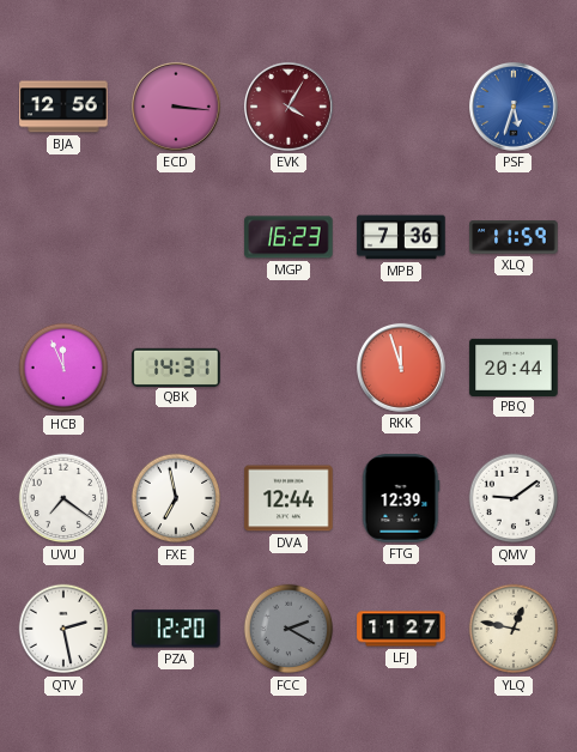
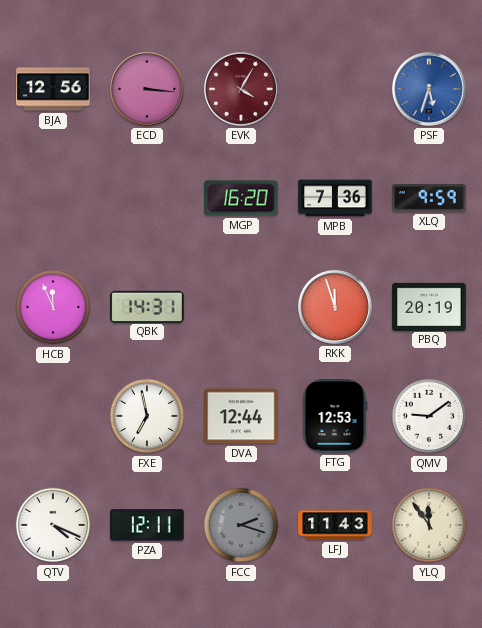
MGP: 16:23 -> 16:20 (241, 198)
XLQ: 11:59 -> 9:59 (429, 198)
PBQ: 20:44 -> 20:19 (429, 306)
UVU: 7:21 -> none (63, 498)
FTG: 12:39 -> 12:53 (335, 416)
QTV: 2:28 -> 4:19 (53, 525)
PZA: 12:20 -> 12:11 (147, 525)
FCC: 2:20 -> 2:18 (241, 525)
LFJ: 11:27 -> 11:43 (335, 525)
YLQ: 12:47 -> 11:54 (429, 525)
